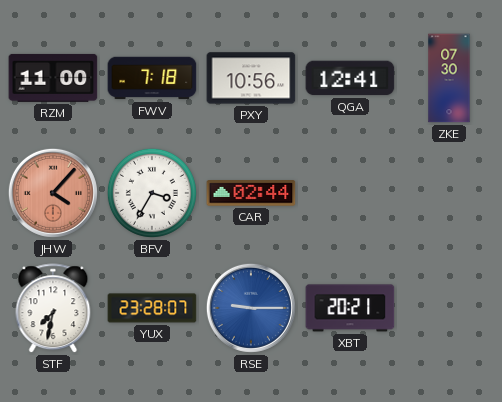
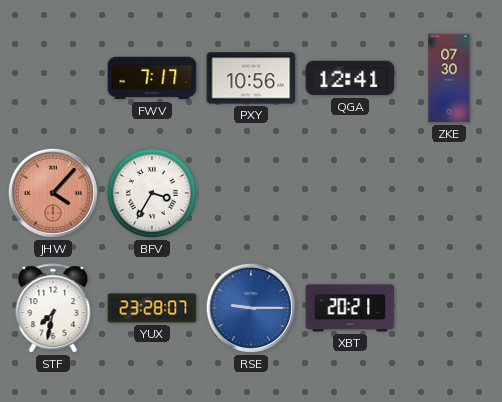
RZM: 11:00 -> none (53, 78)
FWV: 7:18 -> 7:17 (152, 78)
CAR: 02:44 -> none (251, 193)
